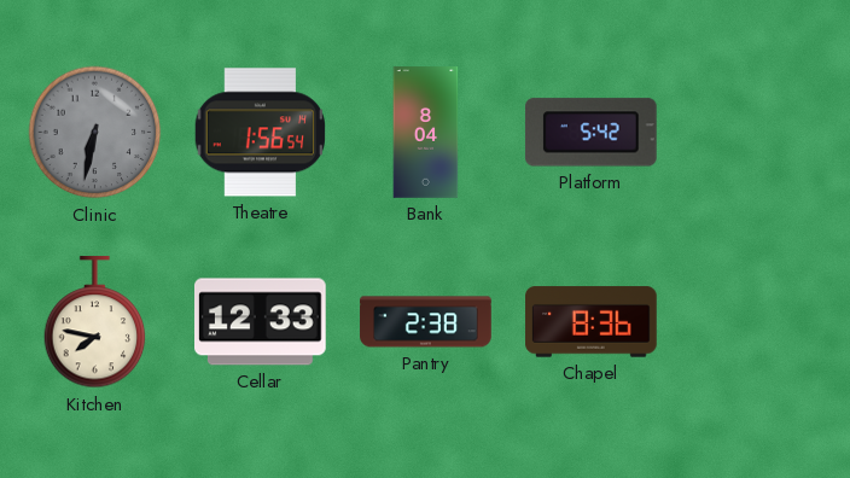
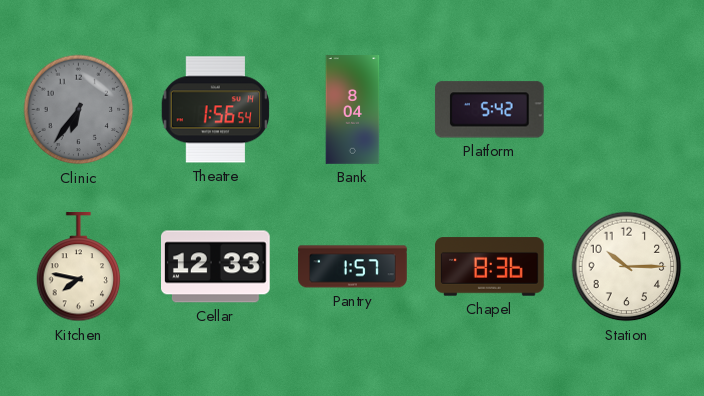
Clinic: 6:32 -> 6:36 (79, 110)
Pantry: 2:38 -> 1:57 (353, 267)
Station: none -> 10:15 (627, 267)
